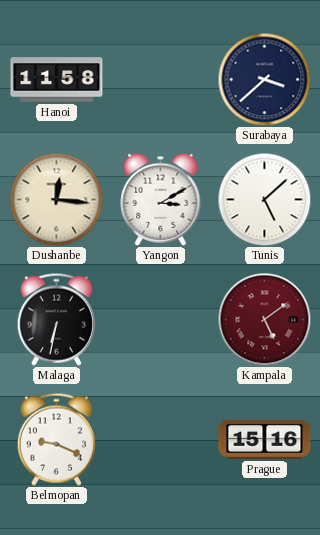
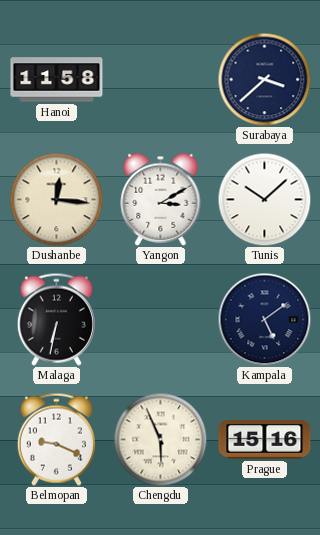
Tunis: 5:08 -> 10:08 (264, 199)
Kampala dial: burgundy -> navy (264, 319)
Chengdu: none -> 5:56 (160, 439)
